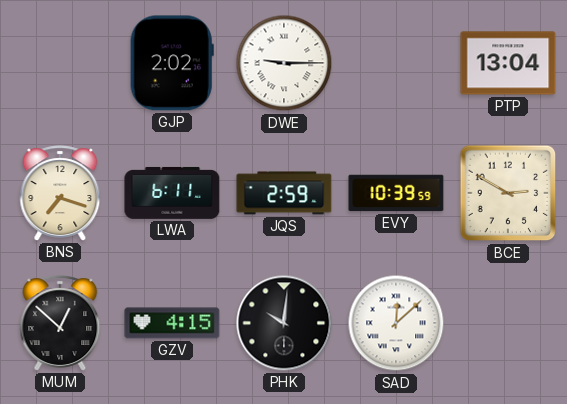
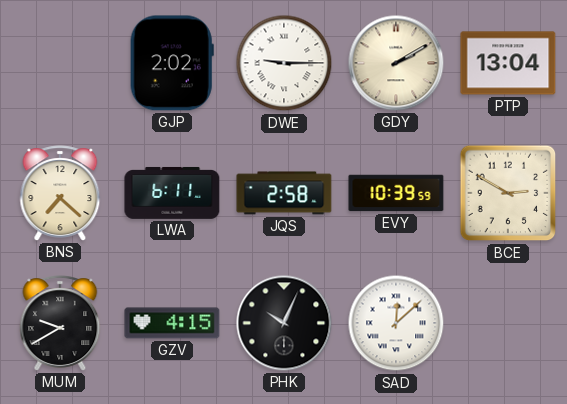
GDY: none -> 2:10 (396, 63)
BNS: 7:18 -> 7:22 (60, 193)
JQS: 2:59 -> 2:58 (284, 193)
MUM: 12:52 -> 9:40 (60, 323)
PHK: 10:01 -> 10:04 (284, 323)
